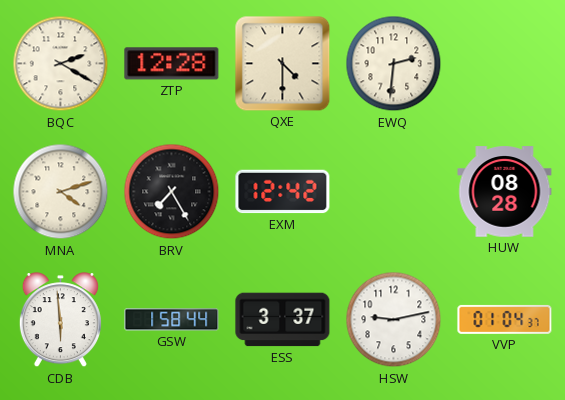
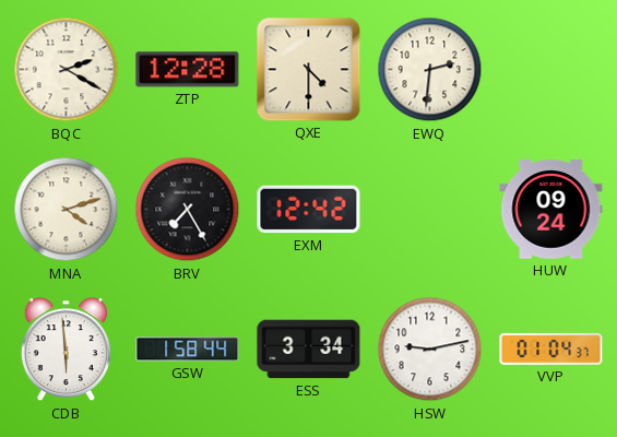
HUW: 08:28 -> 09:24 (551, 210)
ESS: 3:37 -> 3:34 (309, 350)
